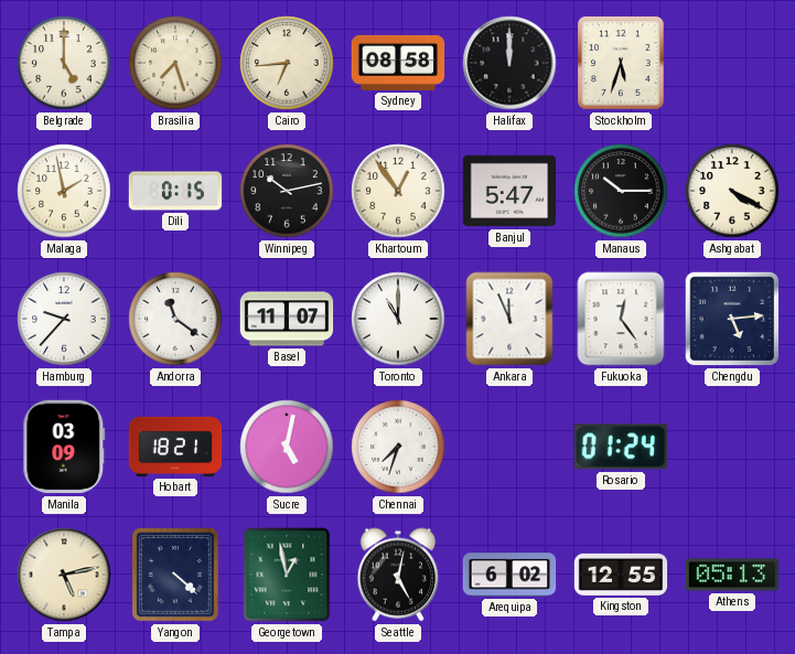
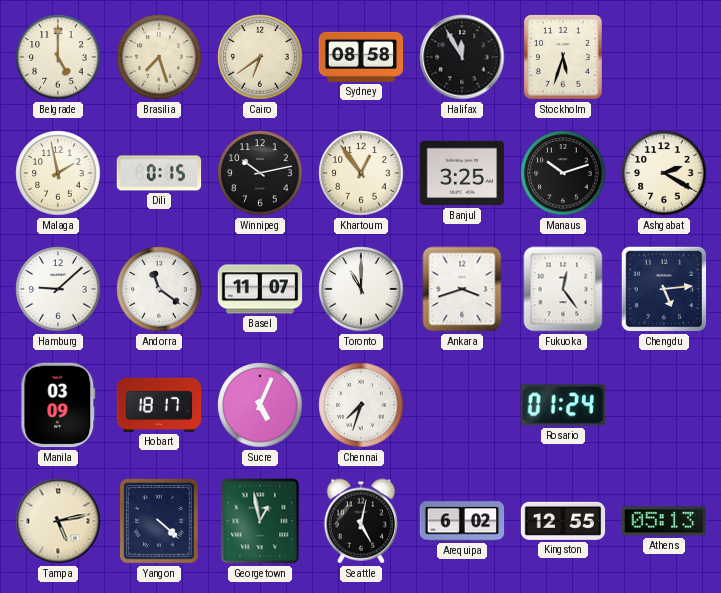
Cairo: 6:44 -> 6:39 (260, 57)
Halifax: 12:00 -> 11:55 (462, 57)
Banjul: 5:47 -> 3:25 (462, 173)
Manaus: 10:15 -> 10:12 (563, 173)
Ashgabat: 4:20 -> 2:20 (664, 173)
Hamburg: 9:37 -> 9:08 (58, 289)
Ankara: 11:56 -> 3:42 (462, 289)
Hobart: 18:21 -> 18:17 (159, 405)
Sucre: 5:02 -> 5:04 (260, 405)
